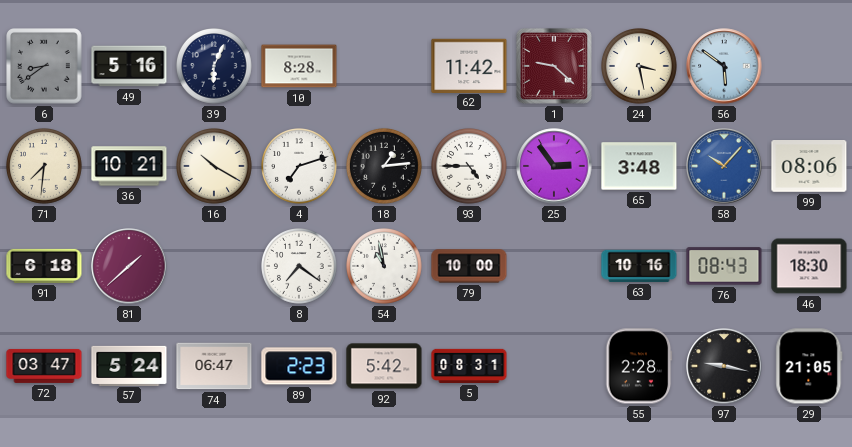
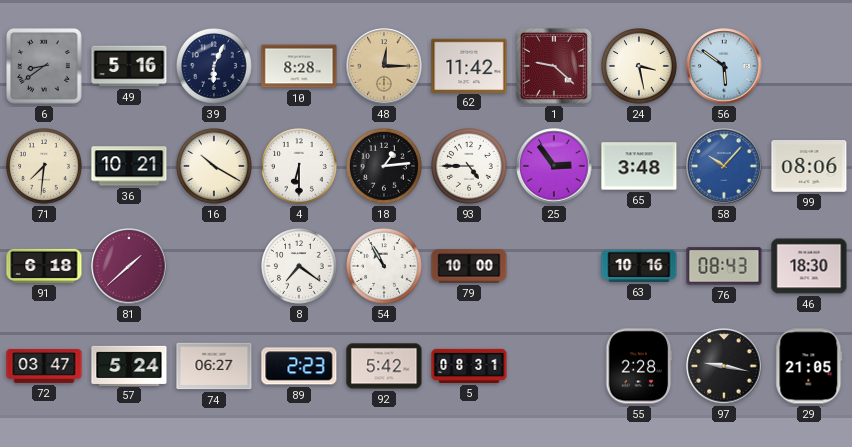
48: none -> 12:15 (384, 66)
4: 7:12 -> 6:30 (300, 167)
54: 10:58 -> 10:55 (385, 267)
74: 06:47 -> 06:27 (214, 366)
